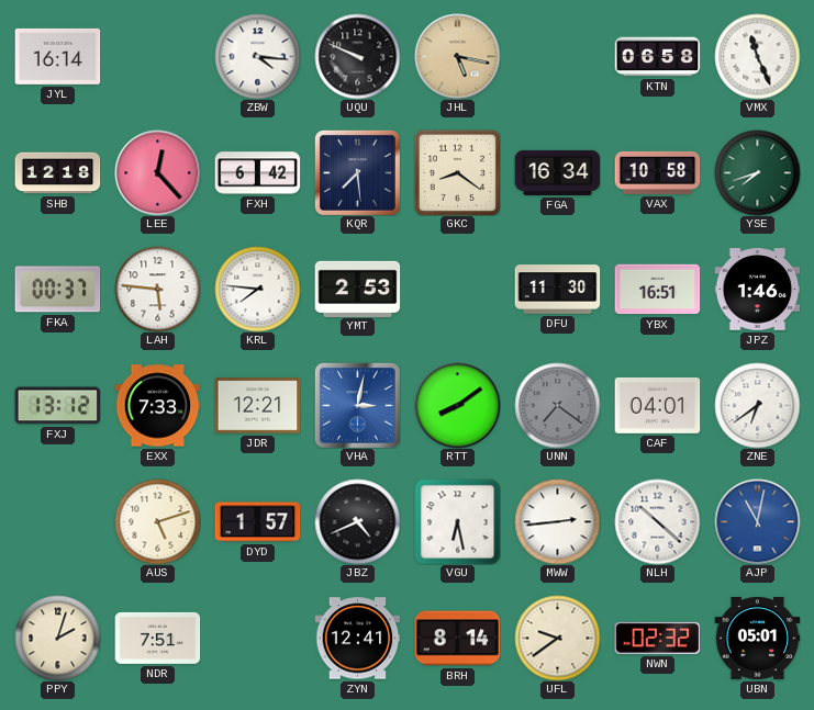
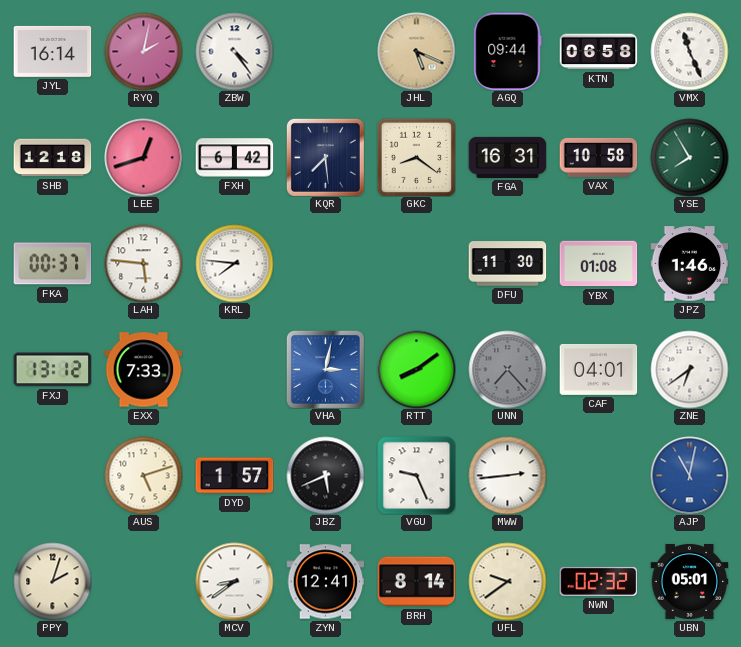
RYQ: none -> 2:02 (143, 51)
ZBW: 4:16 -> 4:24 (234, 51)
UQU: 9:49 -> none (357, 56)
JHL: 5:17 -> 5:19 (416, 51)
AGQ: none -> 09:44 (508, 51)
LEE: 12:23 -> 12:42 (143, 157)
FGA: 16:34 -> 16:31 (507, 157)
YSE: 7:42 -> 7:55 (689, 157)
YMT: 2:53 -> none (357, 289)
YBX: 16:51 -> 01:08 (598, 264)
JDR: 12:21 -> none (257, 406)
UNN: 7:21 -> 7:23 (507, 369)
JBZ: 4:41 -> 5:41 (325, 475)
VGU: 6:28 -> 9:26 (416, 475)
NLH: 10:22 -> none (657, 521)
NDR: 7:51 -> none (157, 638)
MCV: none -> 8:39 (234, 581)
